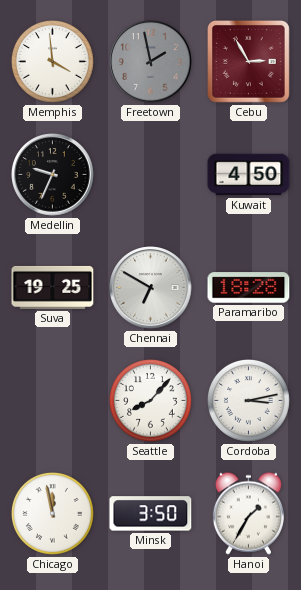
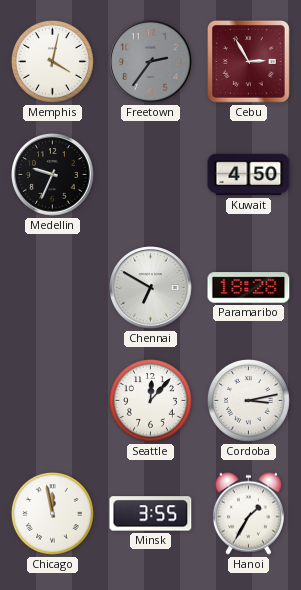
Memphis: 3:59 -> 4:02 (52, 61)
Freetown: 1:58 -> 2:36 (151, 62)
Suva: 19:25 -> none (53, 287)
Seattle: 8:07 -> 12:07 (150, 400)
Minsk: 3:50 -> 3:55 (151, 514)
